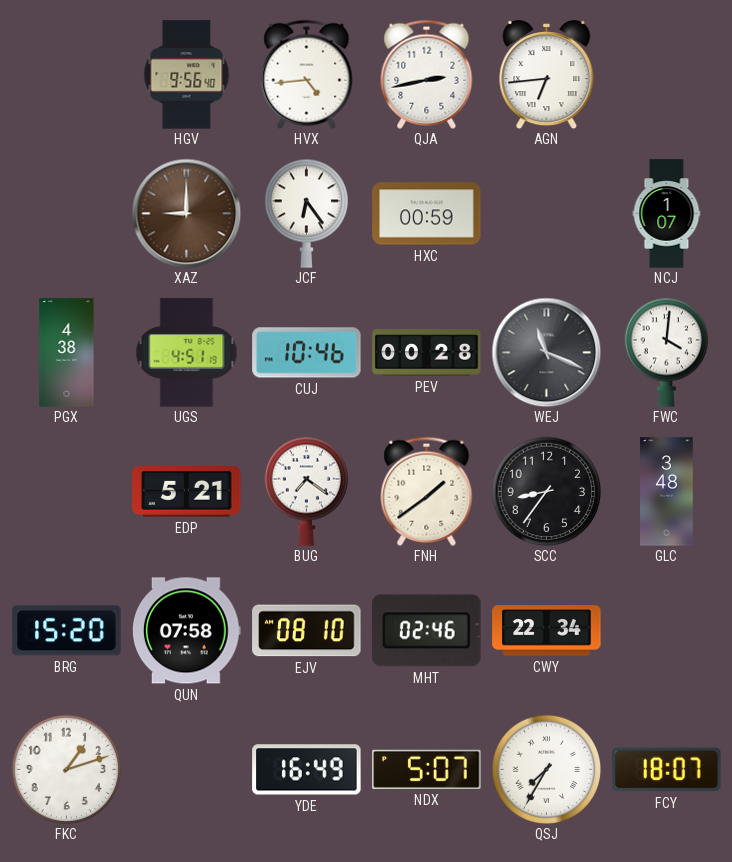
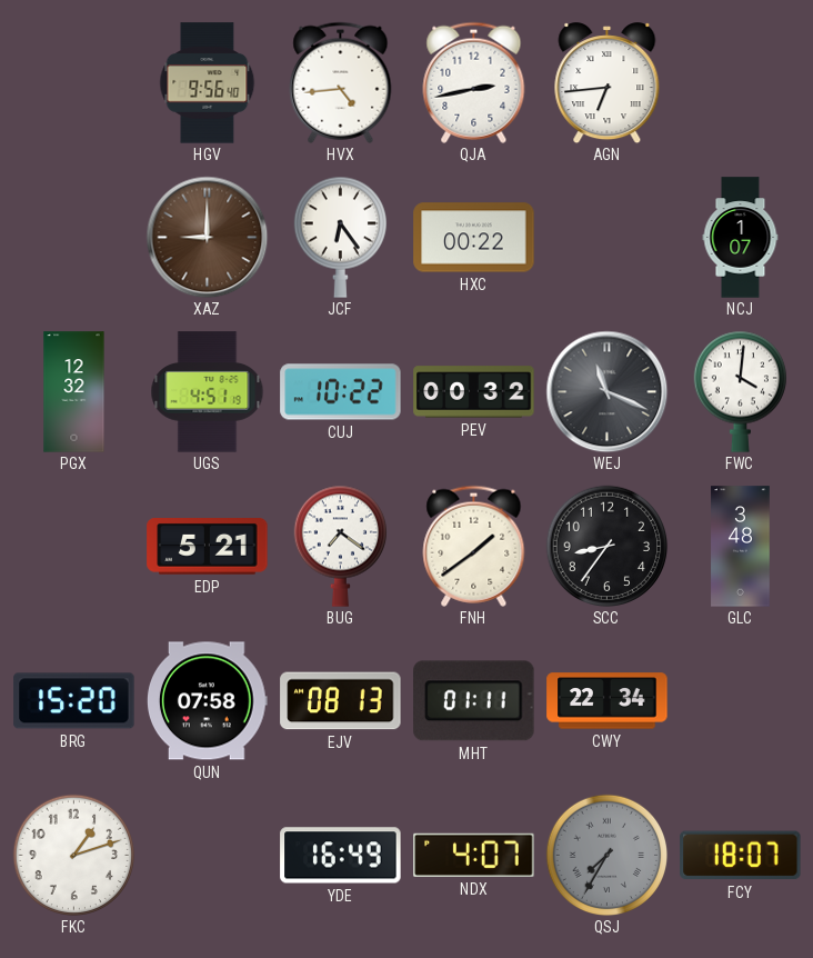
HXC: 00:59 -> 00:22 (474, 238)
PGX: 4:38 -> 12:32 (74, 392)
CUJ: 10:46 -> 10:22 (341, 392)
PEV: 00:28 -> 00:32 (474, 392)
EJV: 08:10 -> 08:13 (341, 701)
MHT: 02:46 -> 01:11 (474, 701)
NDX: 5:07 -> 4:07 (474, 855)
QSJ dial: white -> grey (606, 855)
